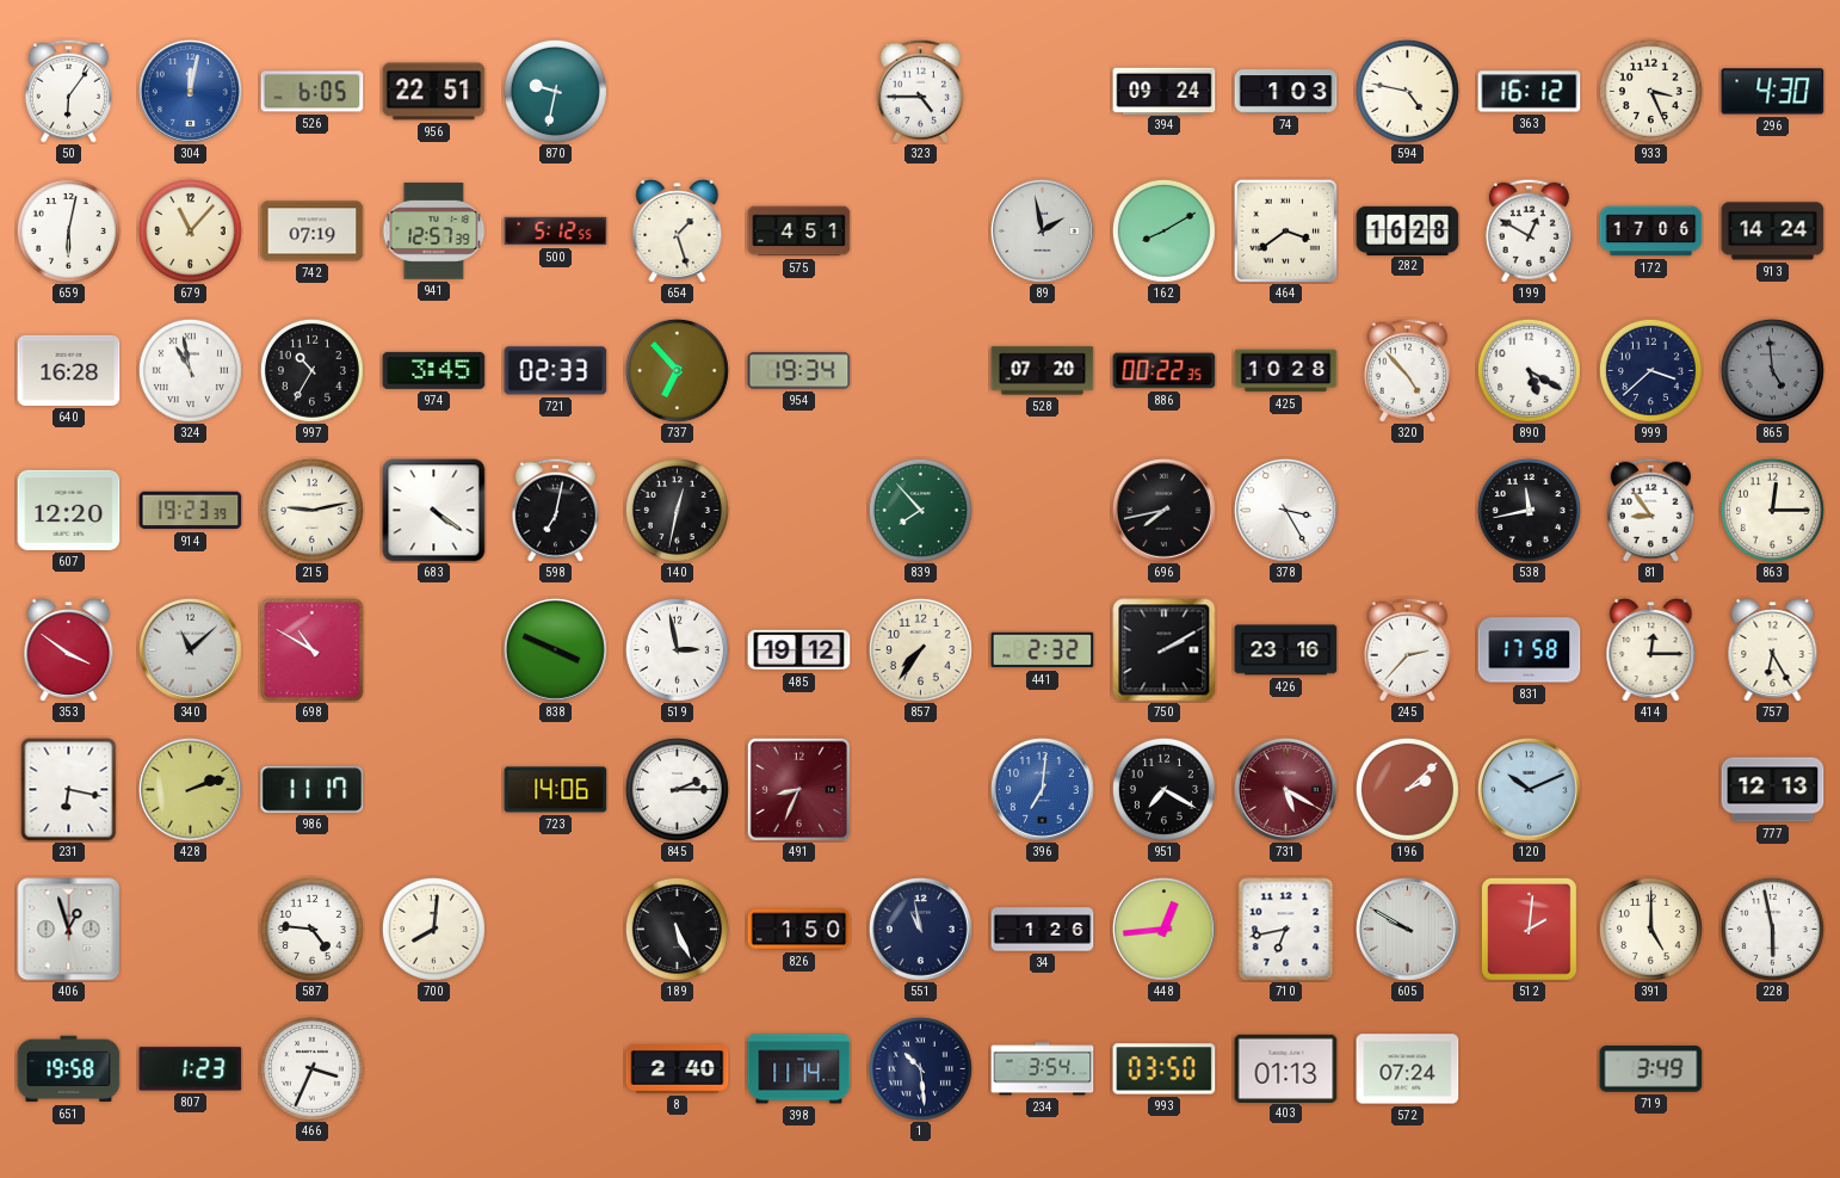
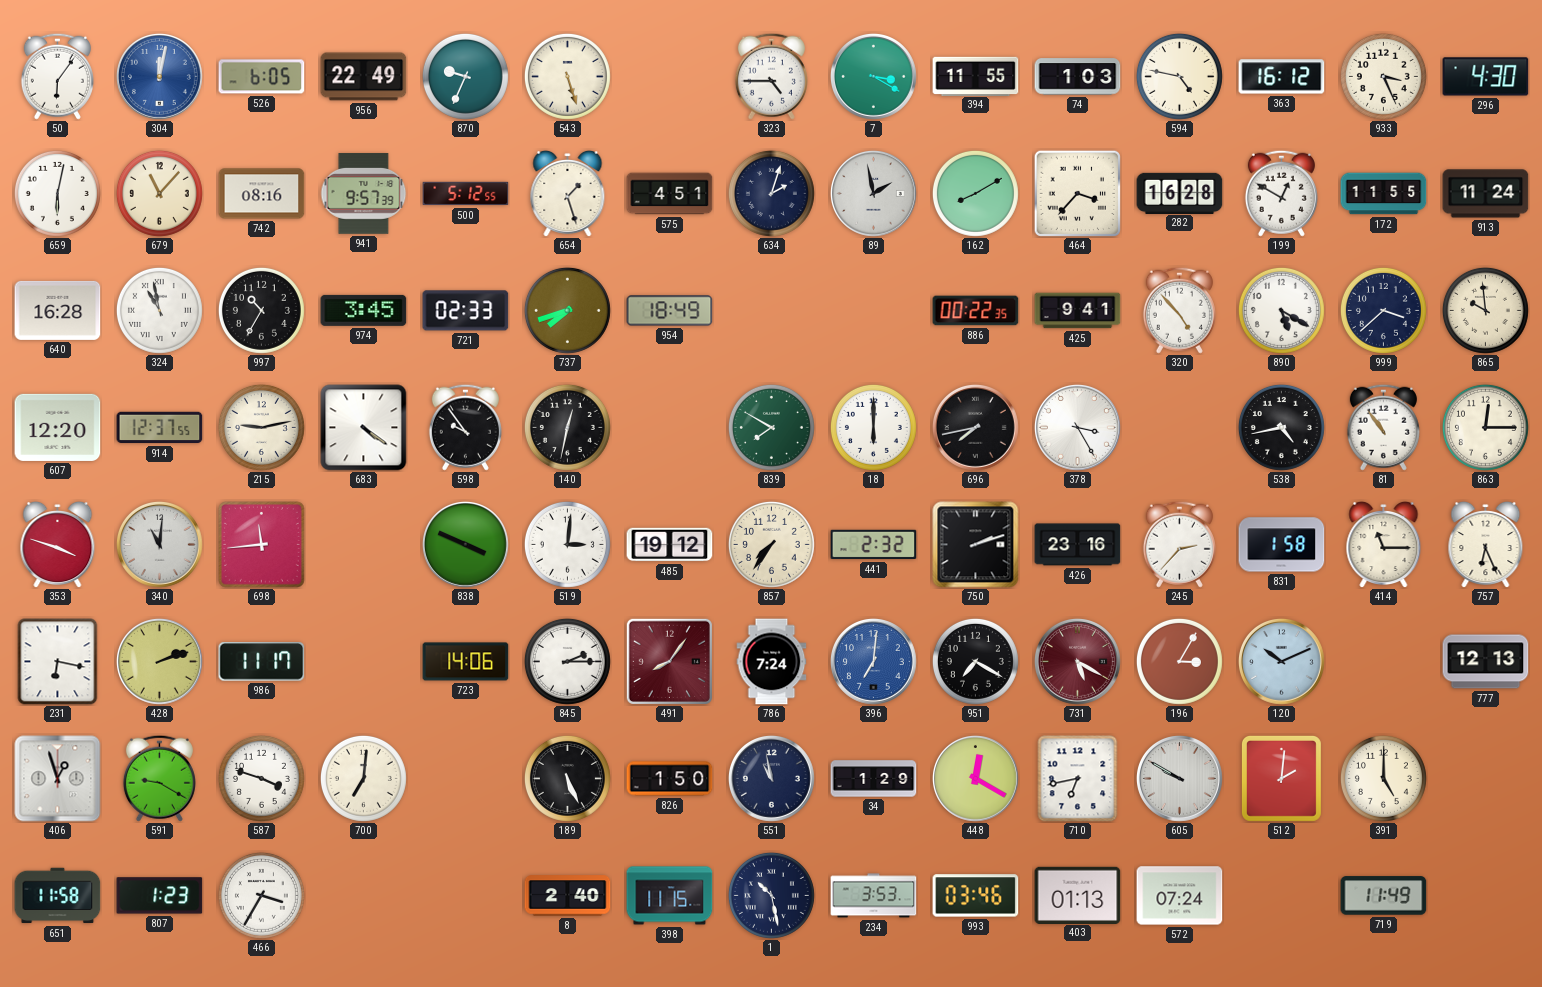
956: 22:51 -> 22:49 (364, 77)
870: 9:32 -> 9:34 (465, 76)
543: none -> 5:27 (567, 76)
7: none -> 3:20 (873, 76)
394: 09:24 -> 11:55 (976, 76)
742: 07:19 -> 08:16 (262, 194)
941: 12:57 -> 9:57 (363, 194)
634: none -> 2:03 (771, 193)
464: 3:39 -> 3:37 (1077, 193)
172: 17:06 -> 11:55 (1384, 194)
913: 14:24 -> 11:24 (1486, 194)
737: 6:53 -> 7:42 (567, 310)
954: 19:34 -> 18:49 (670, 311)
528: 07:20 -> none (1043, 371)
425: 10:28 -> 9:41 (1078, 311)
865: 4:59 -> 9:59 (1485, 310)
865 dial: grey -> cream (1485, 310)
914: 19:23 -> 12:37 (160, 428)
598: 7:02 -> 9:54 (465, 427)
839: 7:53 -> 7:50 (771, 427)
18: none -> 6:00 (873, 427)
538: 11:43 -> 4:43 (1281, 427)
81: 8:54 -> 10:54 (1383, 427)
353: 3:51 -> 3:48 (58, 544)
340: 11:08 -> 11:01 (159, 544)
698: 10:50 -> 11:44 (262, 545)
519: 2:58 -> 3:01 (567, 544)
750: 2:10 -> 2:12 (976, 545)
831: 17:58 -> 1:58 (1282, 545)
414: 12:15 -> 11:15 (1384, 544)
757: 6:25 -> 6:26 (1486, 544)
491: 8:34 -> 8:06 (669, 661)
786: none -> 7:24 (772, 662)
196: 2:08 -> 3:05 (1179, 661)
591: none -> 9:20 (159, 778)
587: 4:46 -> 3:48 (261, 778)
700: 8:01 -> 7:01 (363, 778)
34: 1:26 -> 1:29 (874, 779)
448: 12:44 -> 12:20 (975, 778)
228: 5:58 -> none (1772, 929)
651: 19:58 -> 11:58 (58, 896)
466: 3:34 -> 3:35 (261, 895)
398: 11:14 -> 11:15 (670, 896)
1: 10:29 -> 10:28 (771, 895)
234: 3:54 -> 3:53 (874, 896)
993: 03:50 -> 03:46 (976, 896)
719: 3:49 -> 11:49 (1384, 896)
